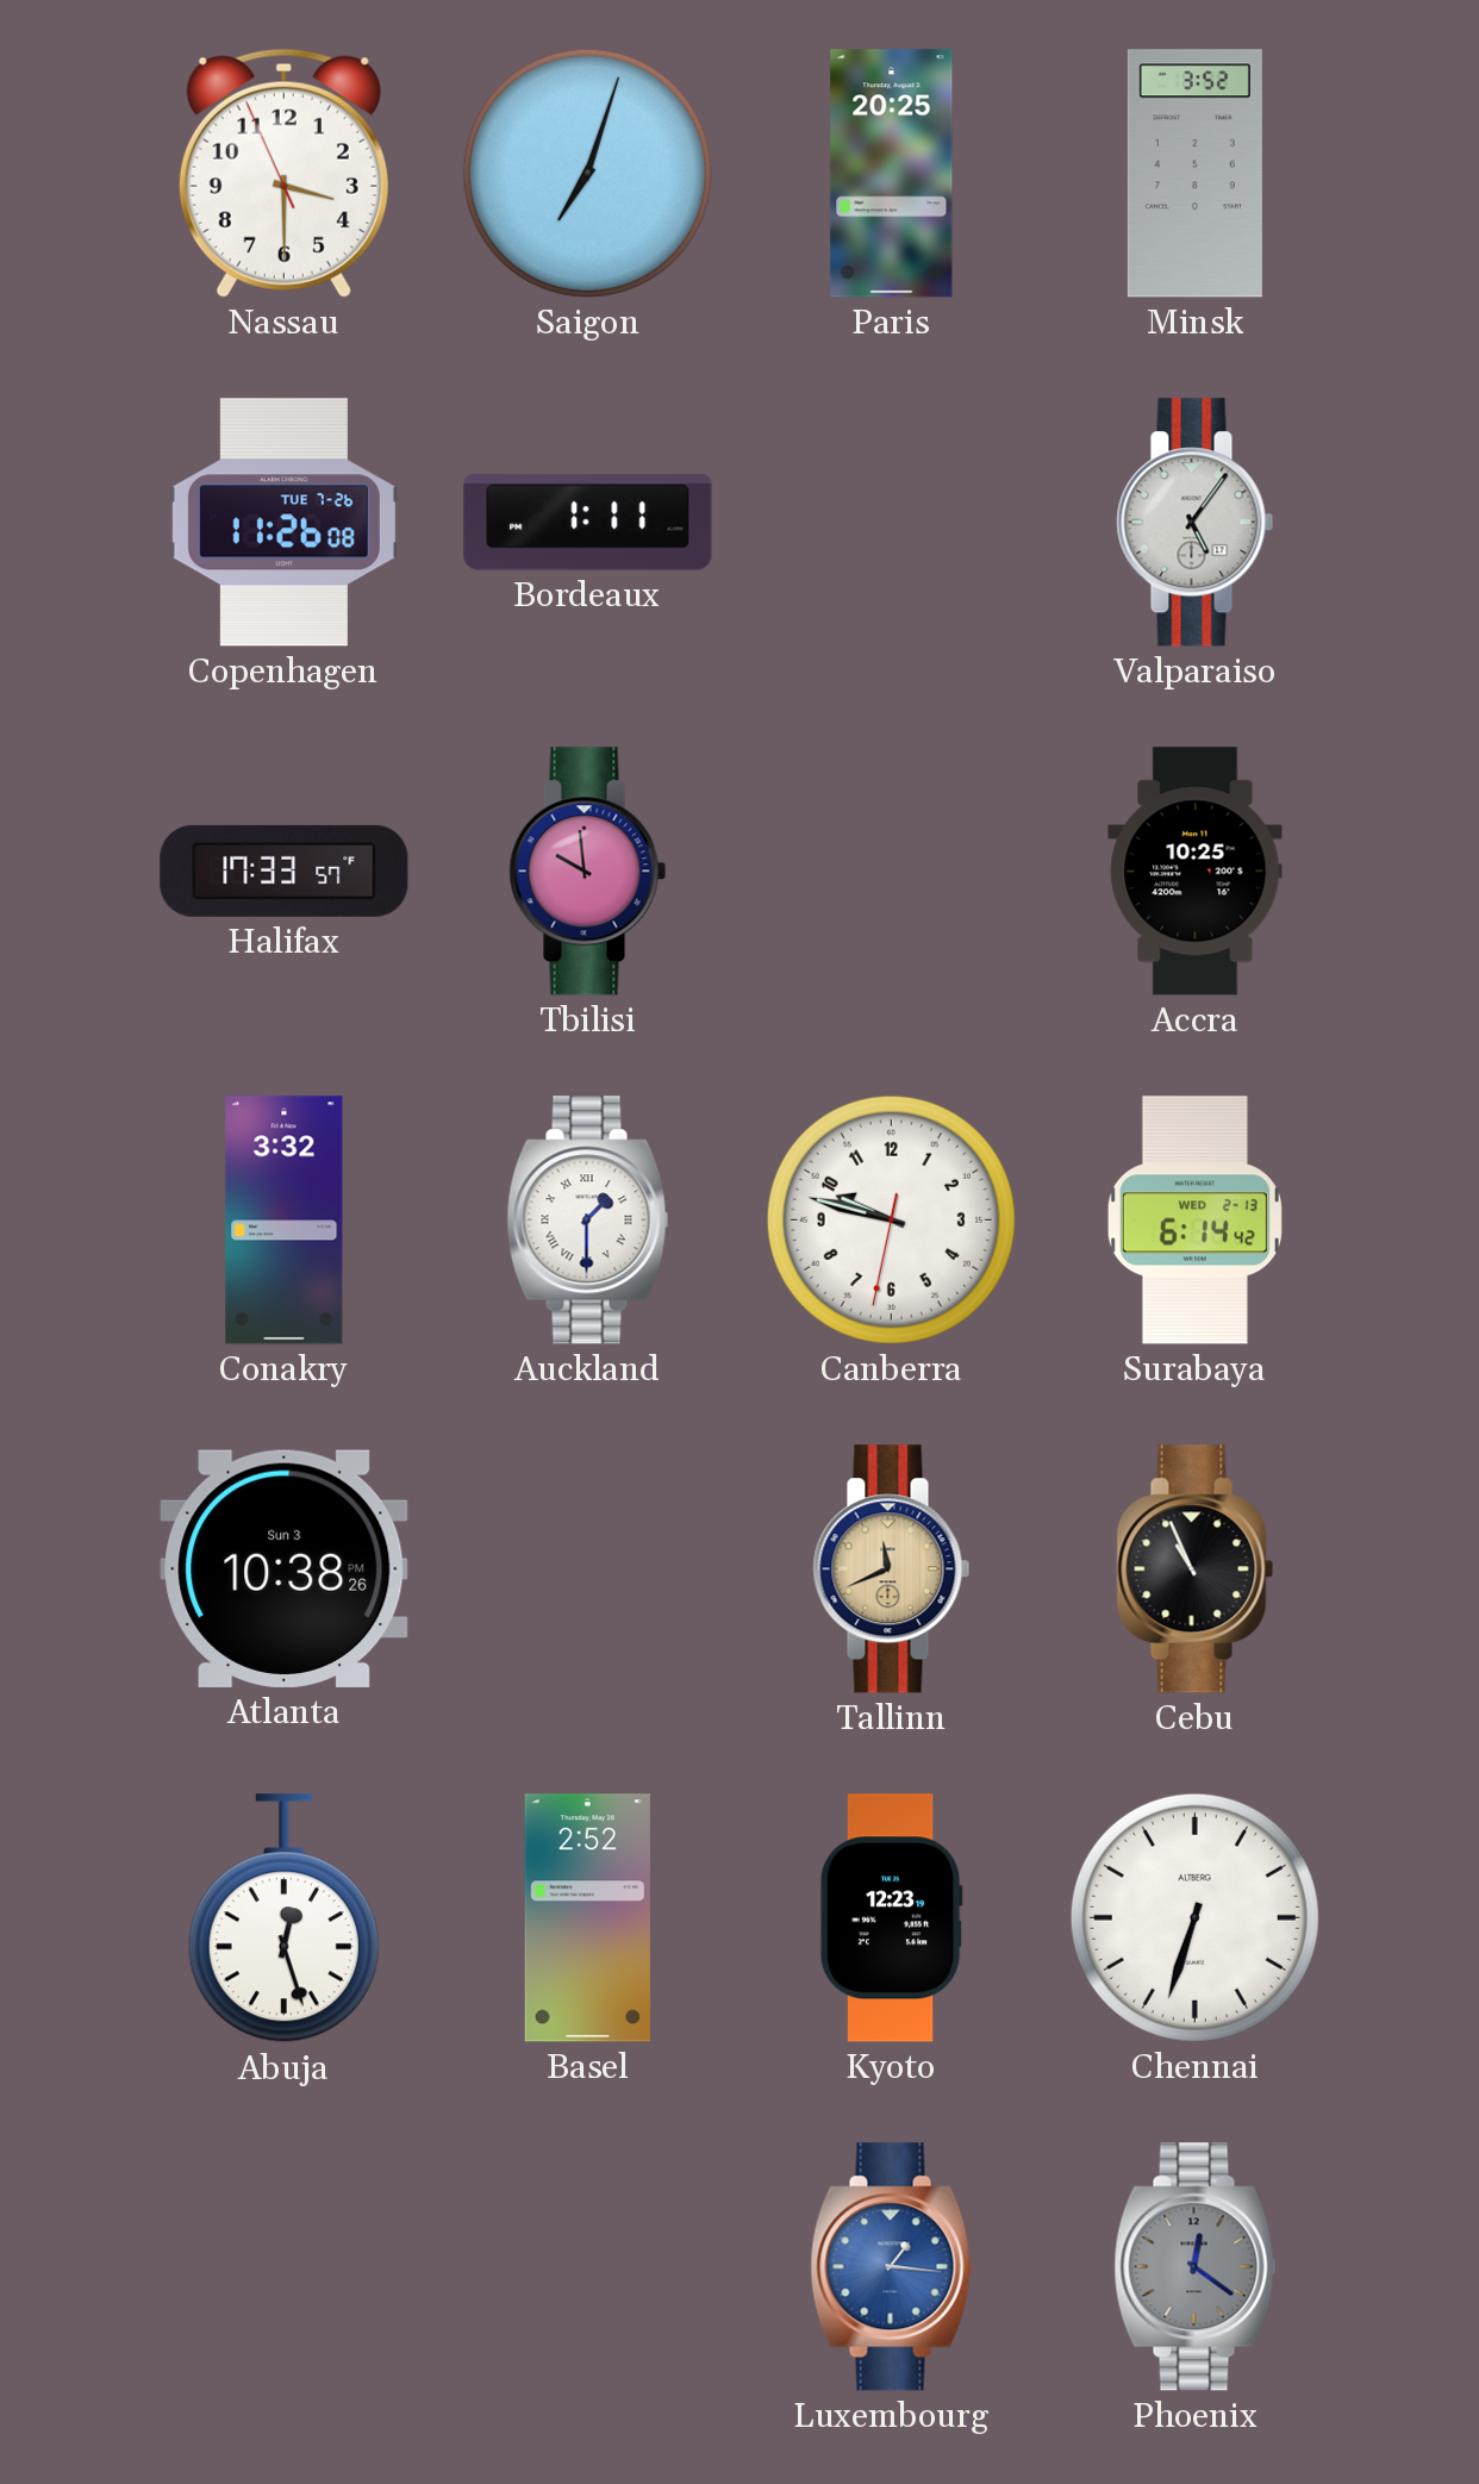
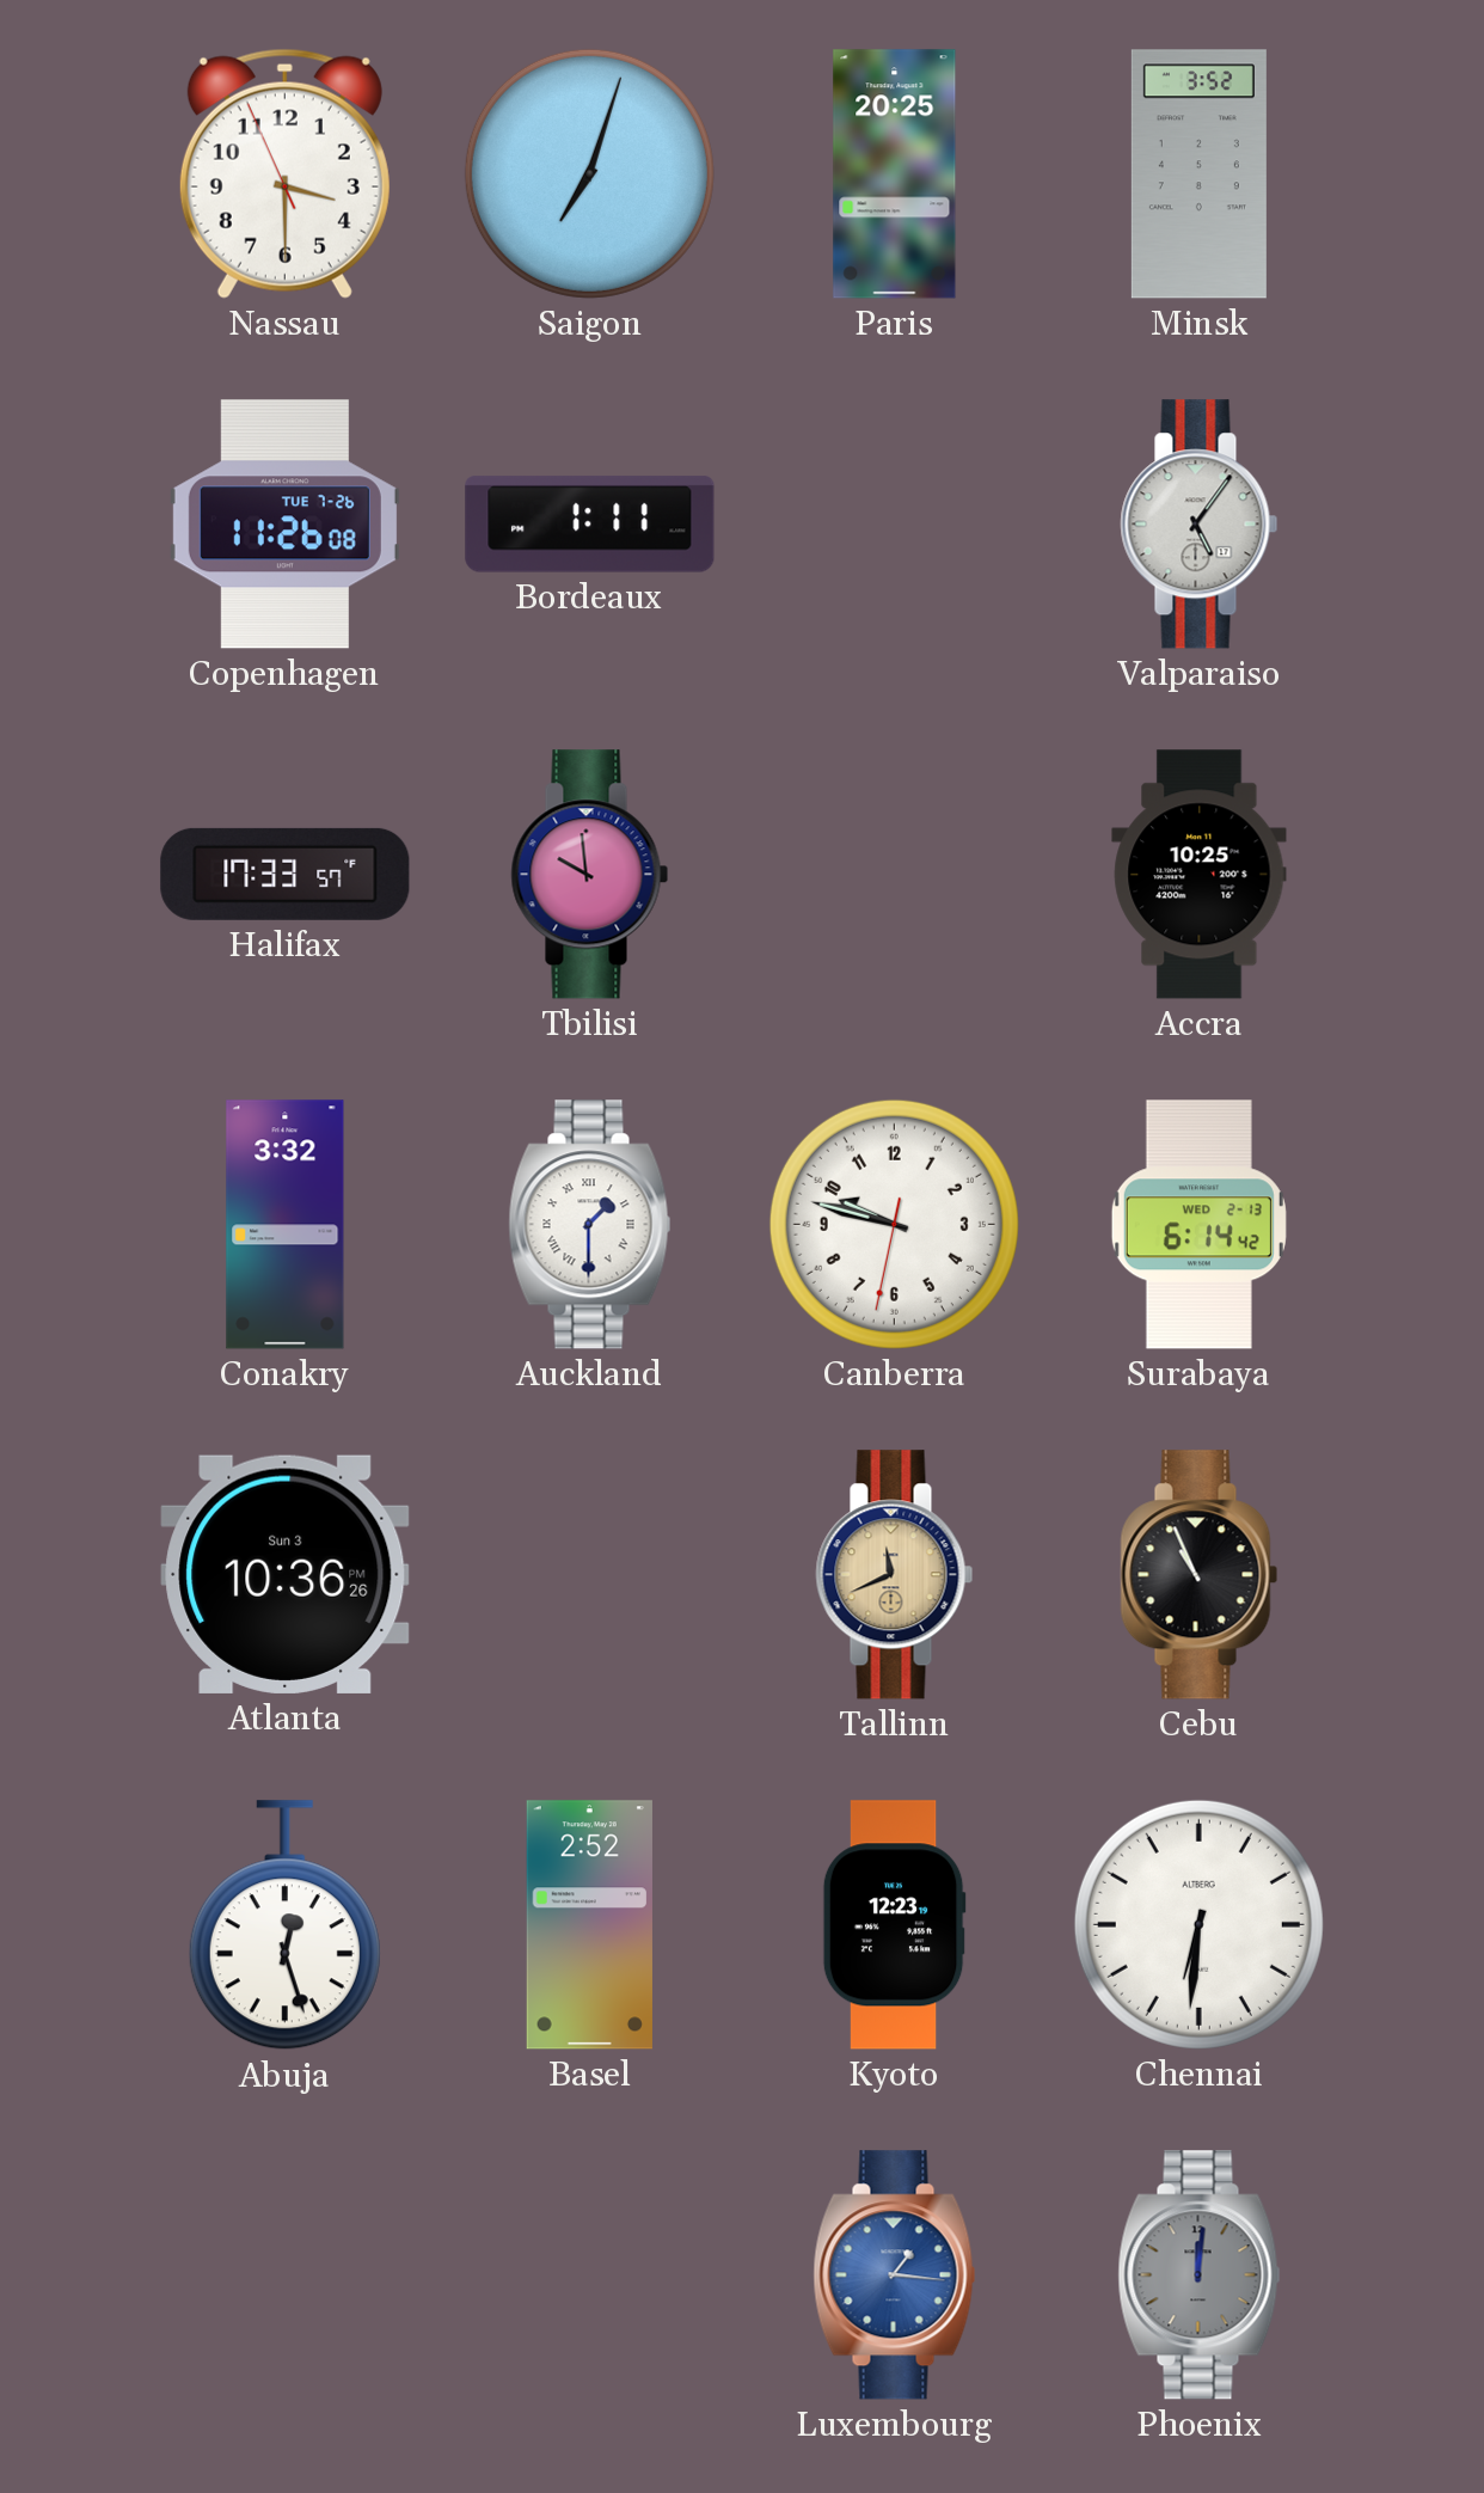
Atlanta: 10:38 -> 10:36 (286, 1574)
Chennai: 6:33 -> 6:31 (1198, 1924)
Phoenix: 12:21 -> 12:01 (1200, 2275)
